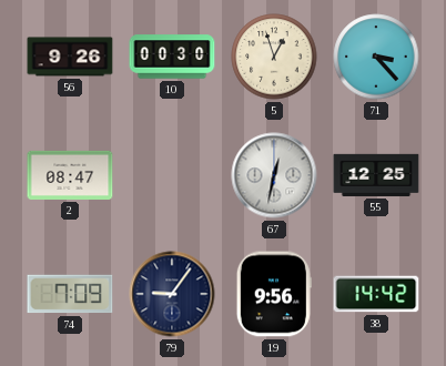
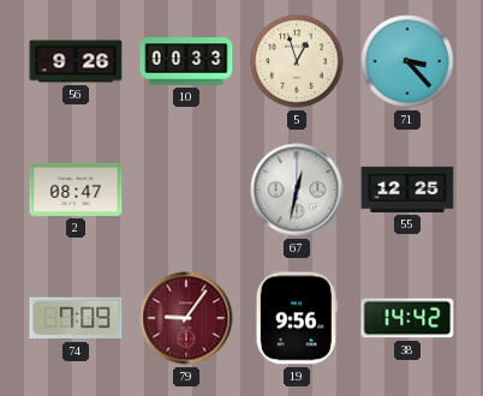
10: 00:30 -> 00:33 (186, 61)
79 dial: navy -> burgundy (186, 318)
